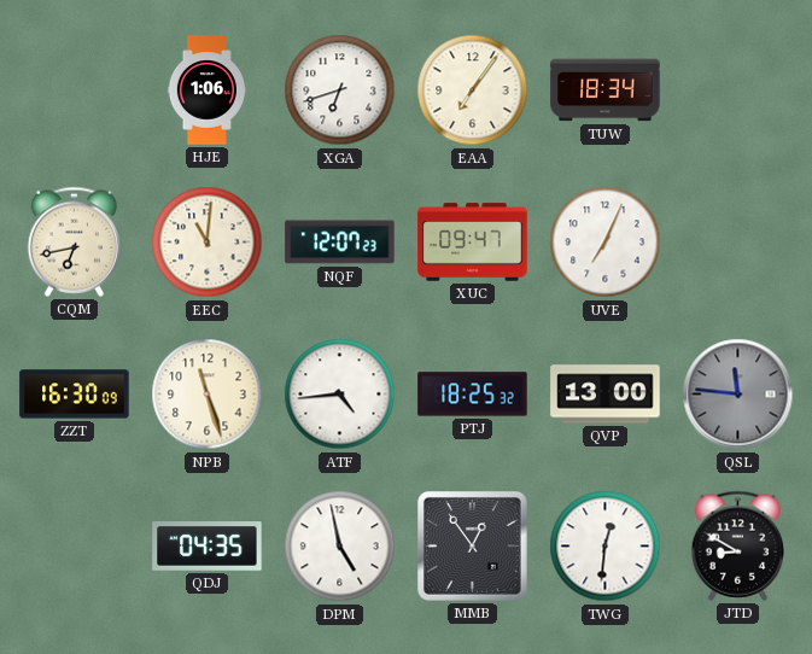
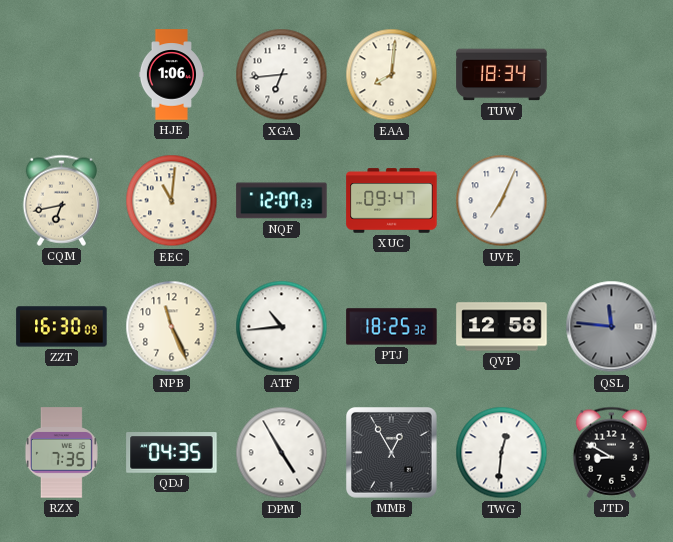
XGA: 6:42 -> 6:44 (282, 75)
EAA: 7:06 -> 8:01 (392, 75)
NPB: 11:27 -> 11:26 (172, 327)
ATF: 4:44 -> 10:44 (282, 327)
QVP: 13:00 -> 12:58 (502, 327)
RZX: none -> 7:35 (61, 453)
DPM: 4:58 -> 4:55 (282, 453)
MMB: 12:54 -> 12:55 (392, 453)
